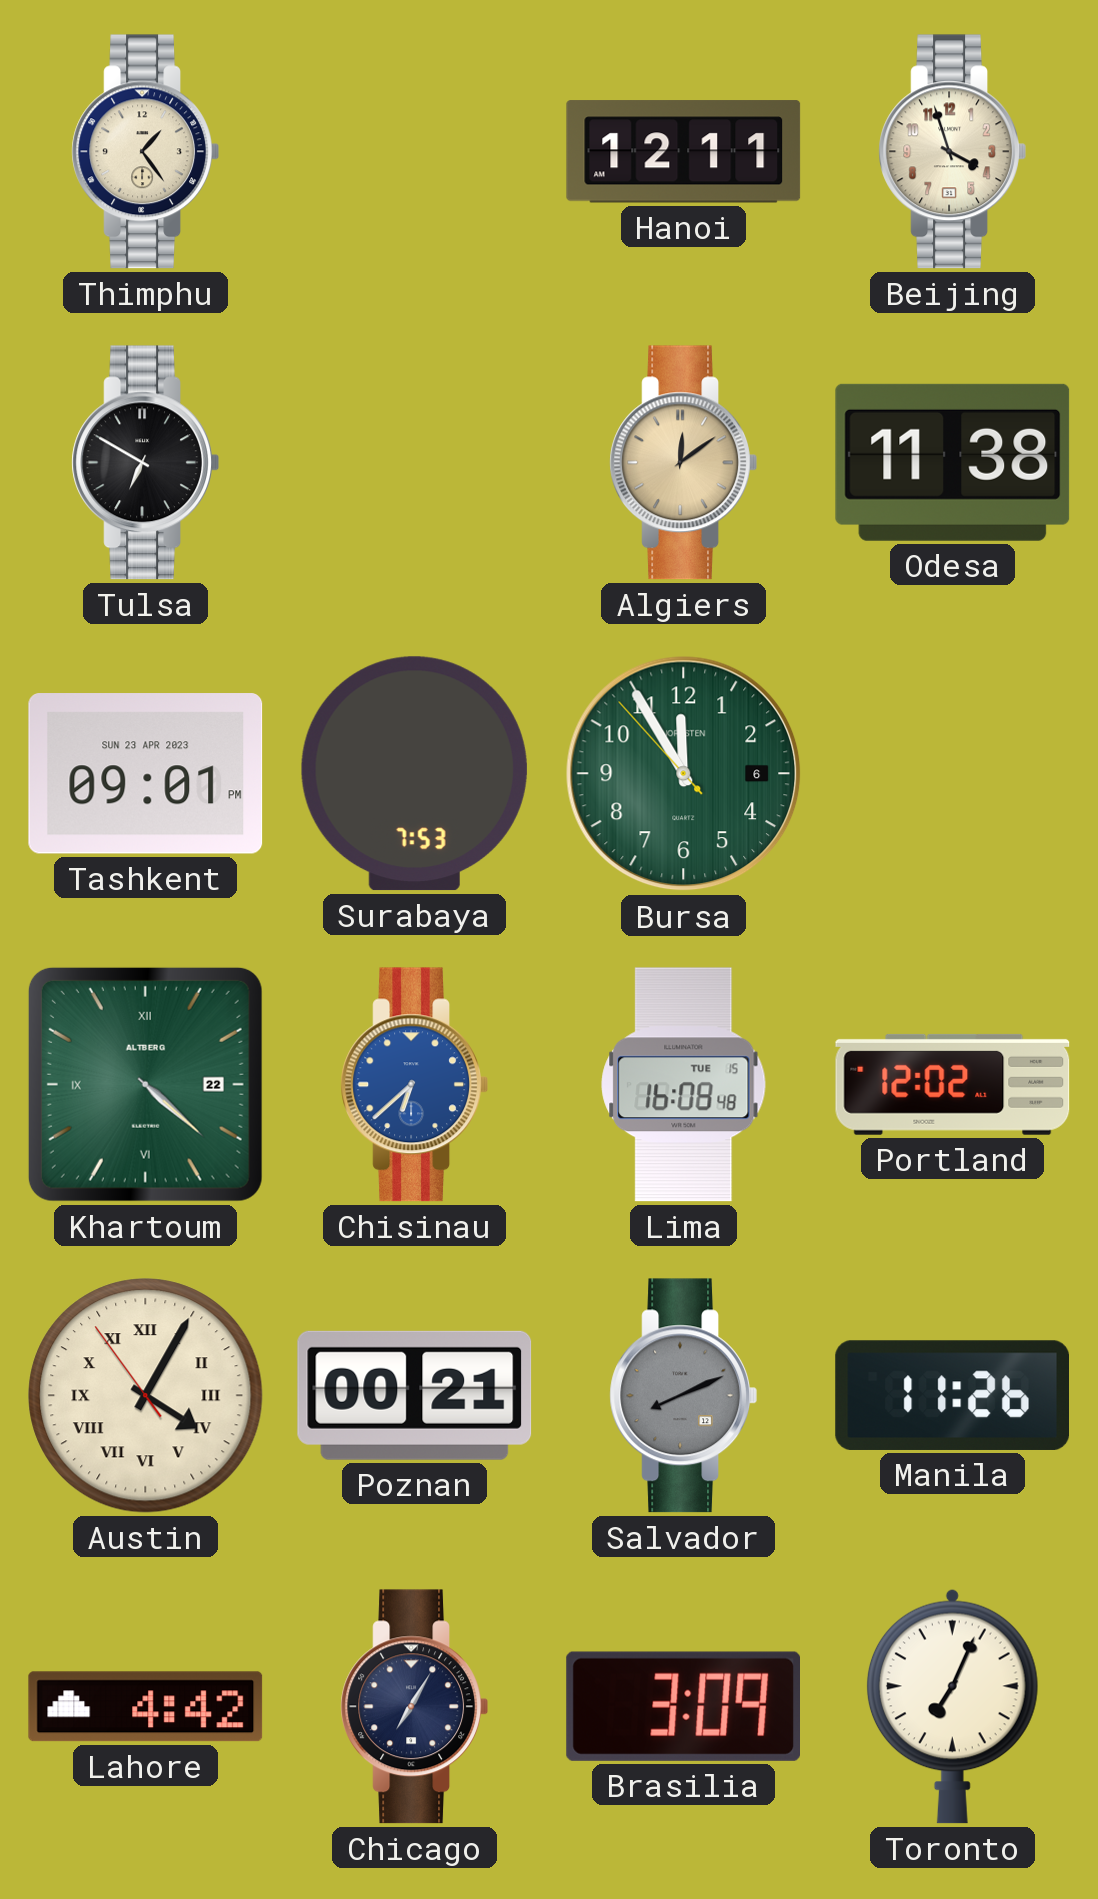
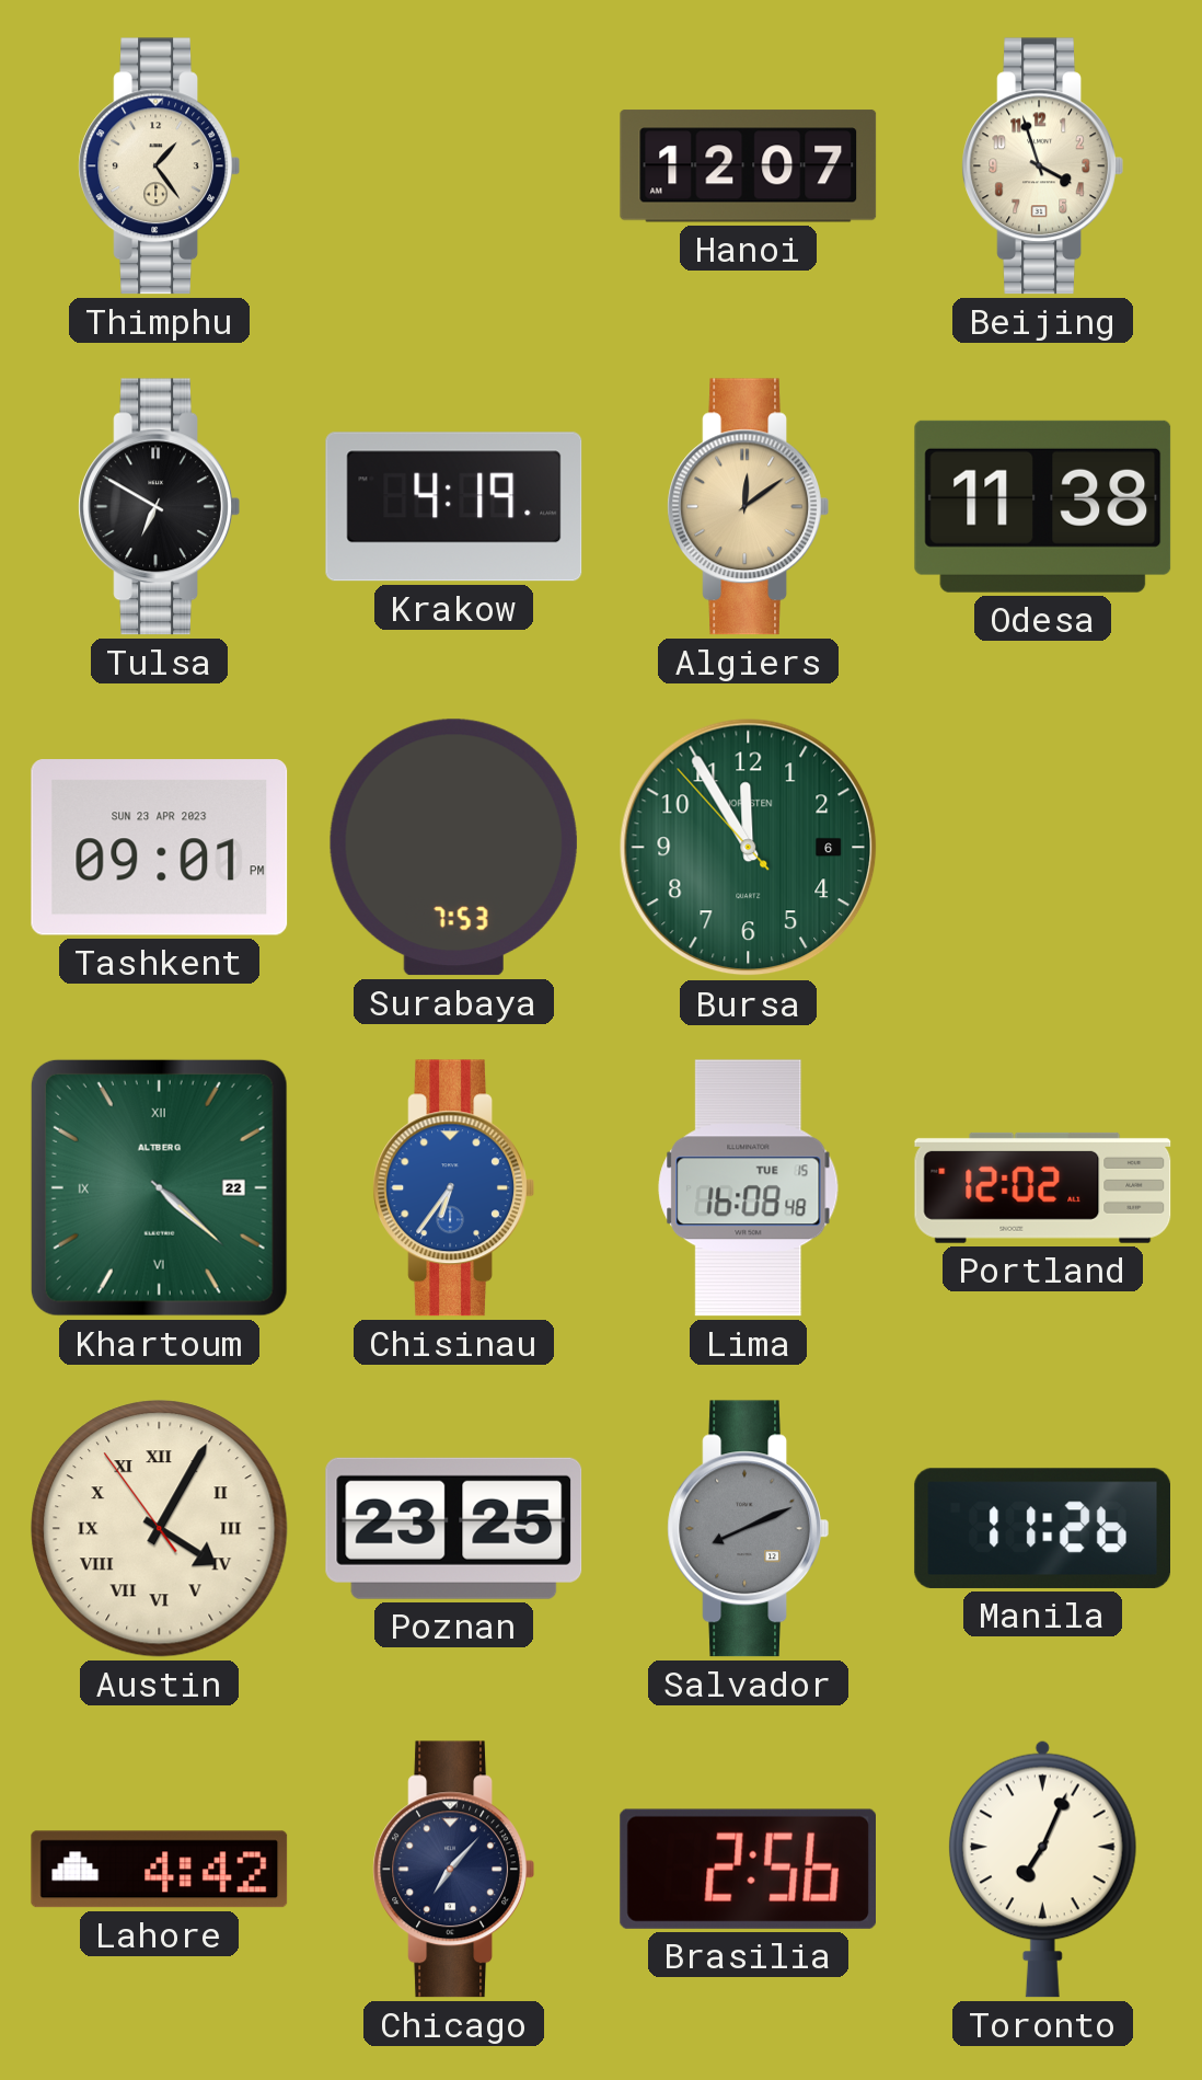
Hanoi: 12:11 -> 12:07 (749, 166)
Krakow: none -> 4:19 (454, 507)
Chisinau: 6:38 -> 6:36 (453, 1188)
Poznan: 00:21 -> 23:25 (454, 1528)
Chicago: 7:05 -> 7:07 (453, 1870)
Brasilia: 3:09 -> 2:56 (748, 1869)
